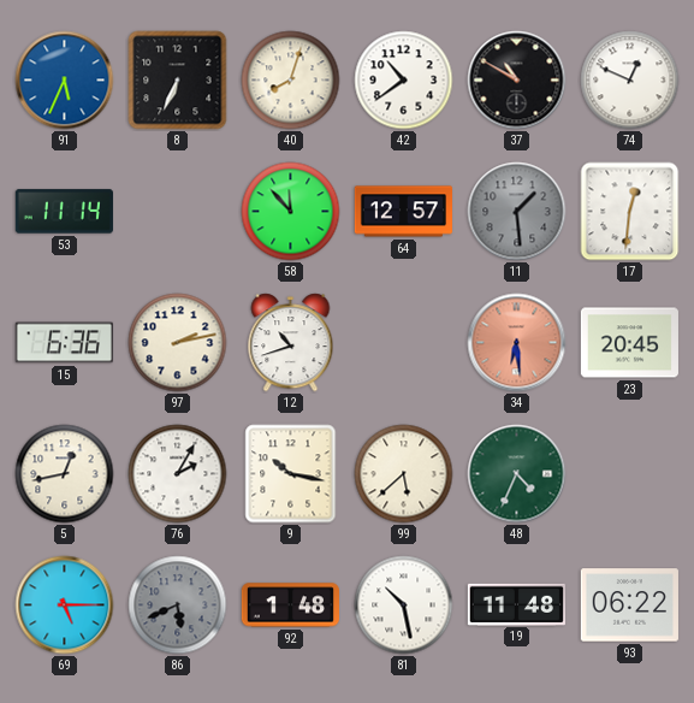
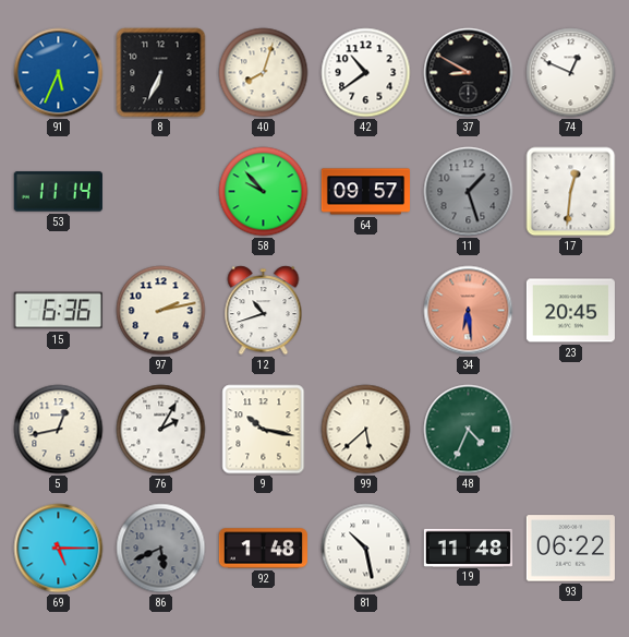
37: 10:50 -> 8:50 (469, 73)
58: 11:53 -> 9:53 (264, 192)
64: 12:57 -> 09:57 (365, 192)
11: 1:29 -> 1:27 (469, 192)
